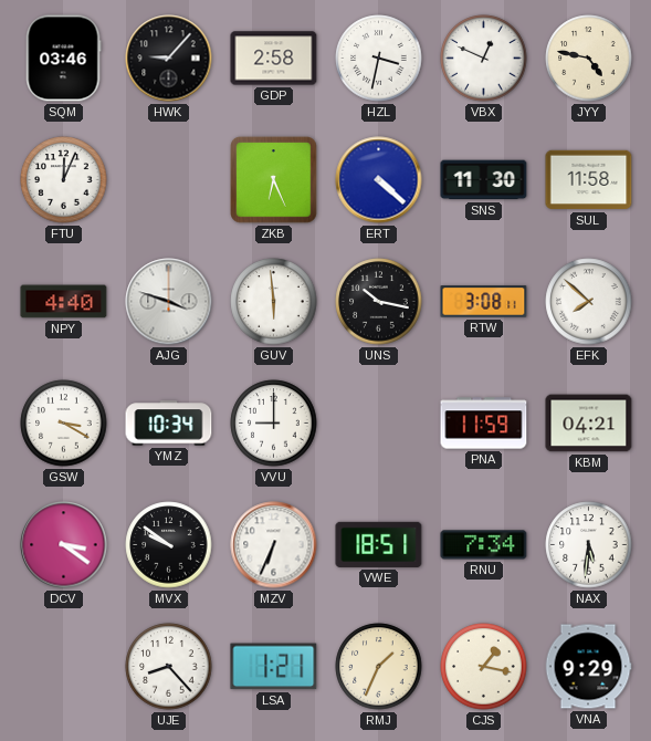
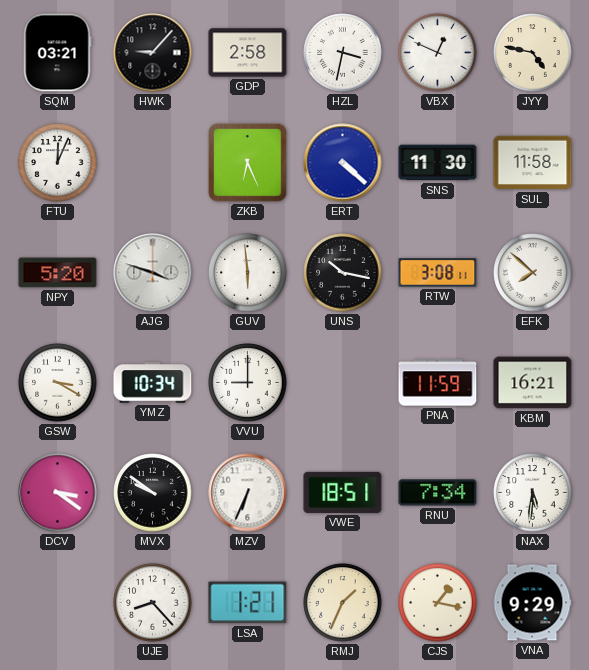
SQM: 03:46 -> 03:21 (57, 53)
NPY: 4:40 -> 5:20 (58, 273)
KBM: 04:21 -> 16:21 (533, 383)
